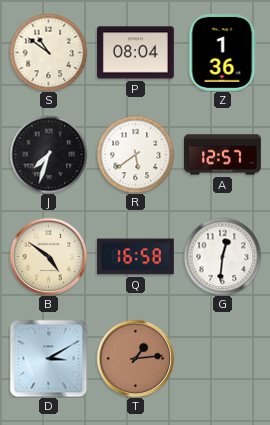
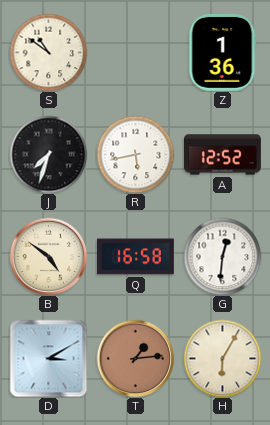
P: 08:04 -> none (136, 53)
R: 5:39 -> 5:43 (135, 154)
A: 12:57 -> 12:52 (223, 155)
H: none -> 6:05 (222, 358)
